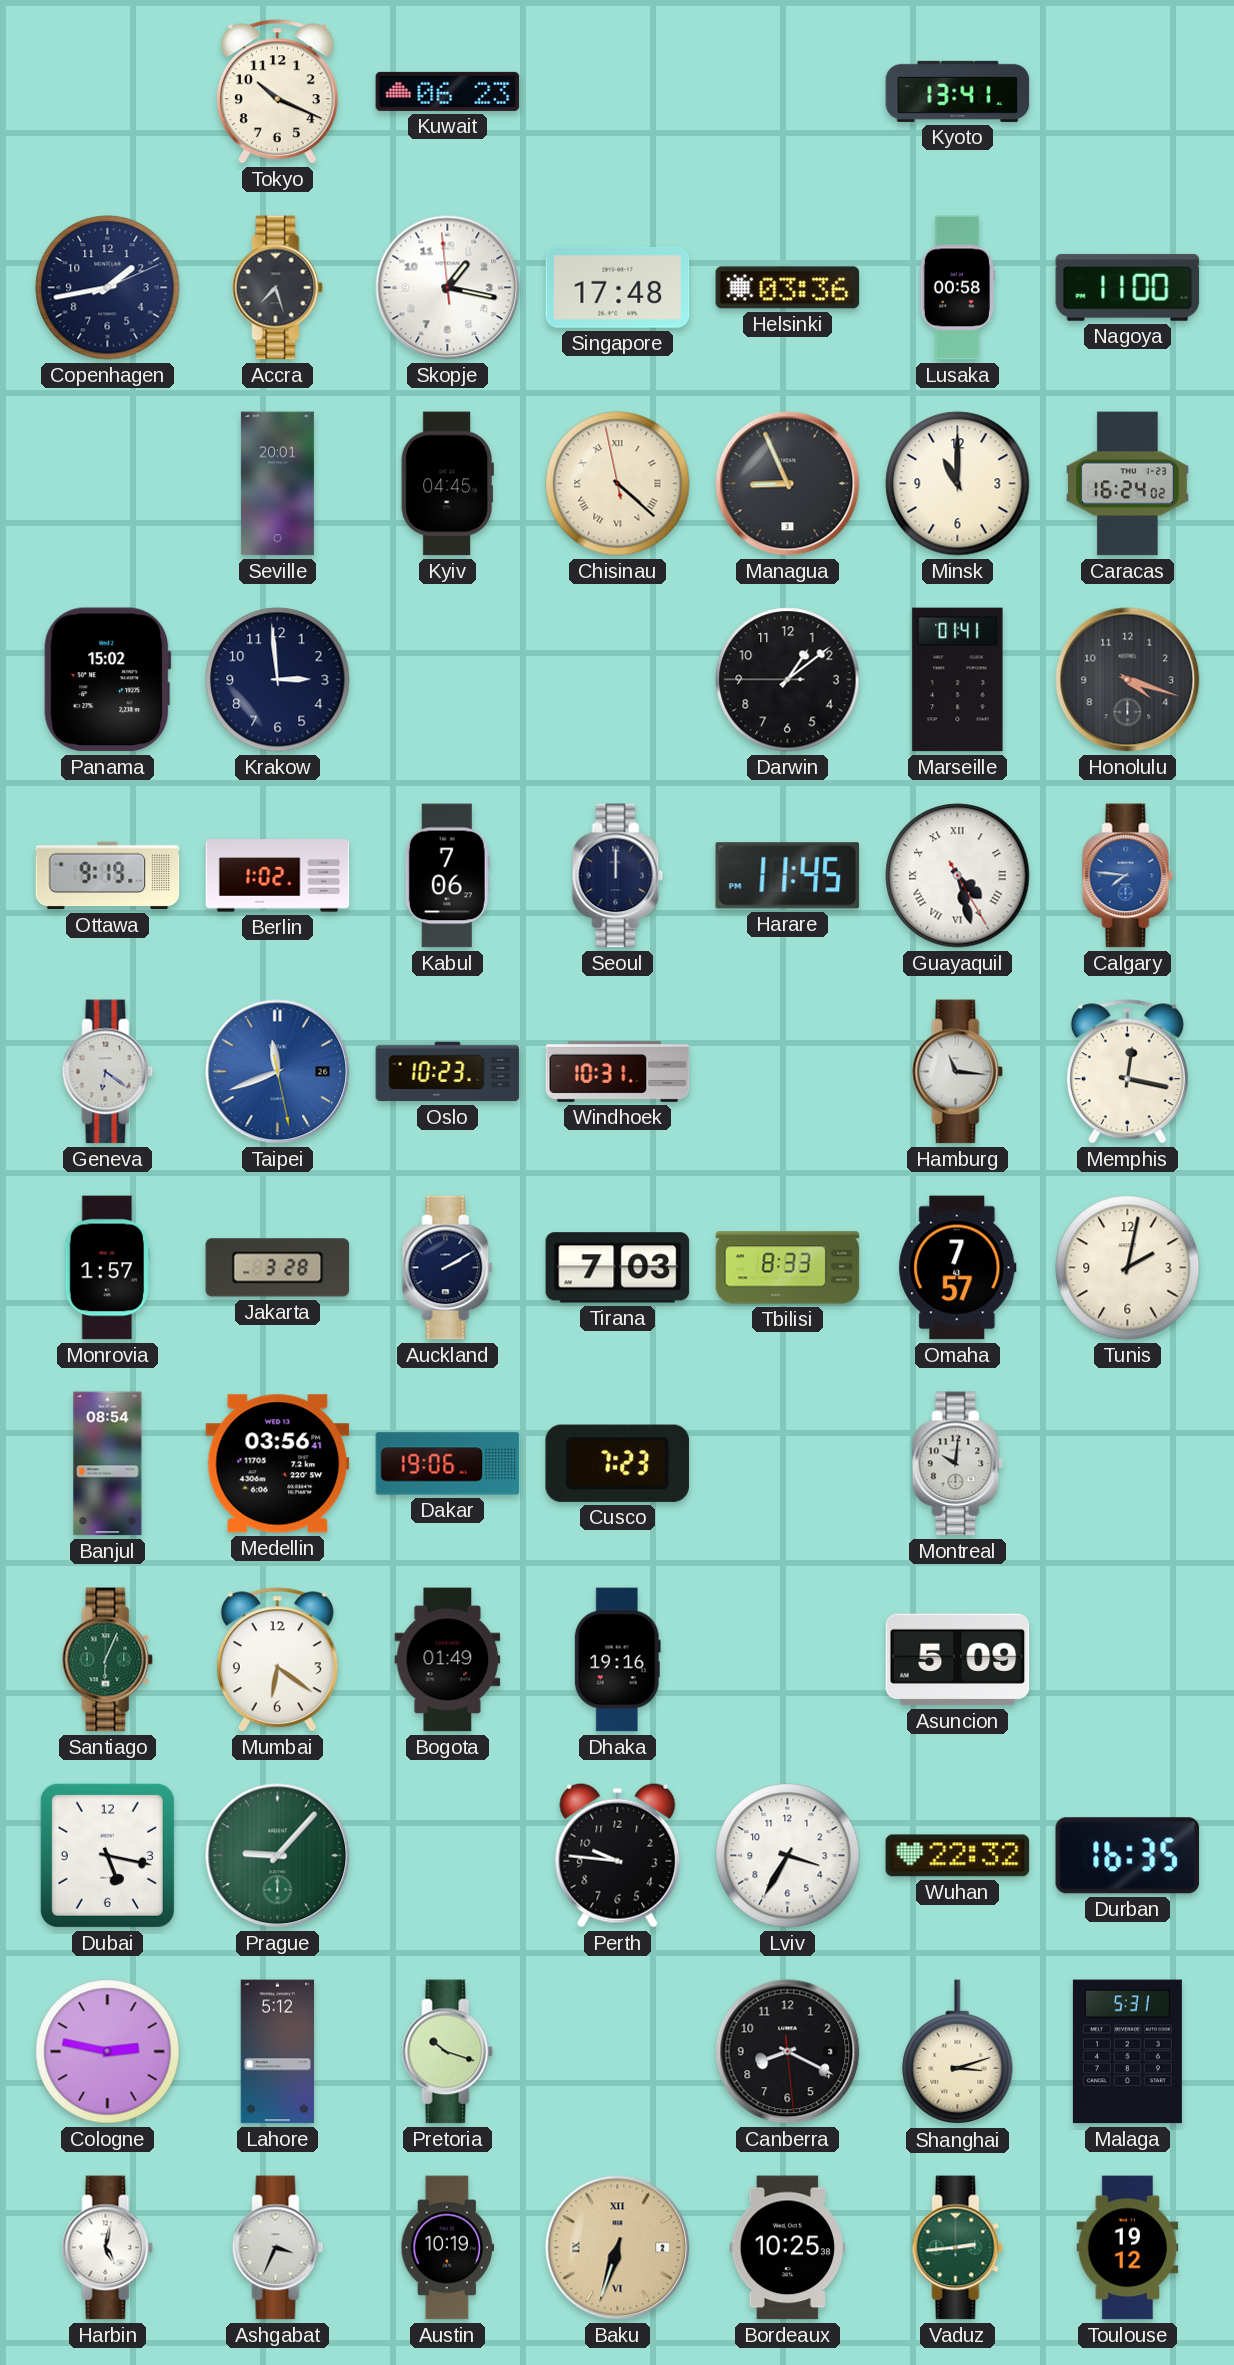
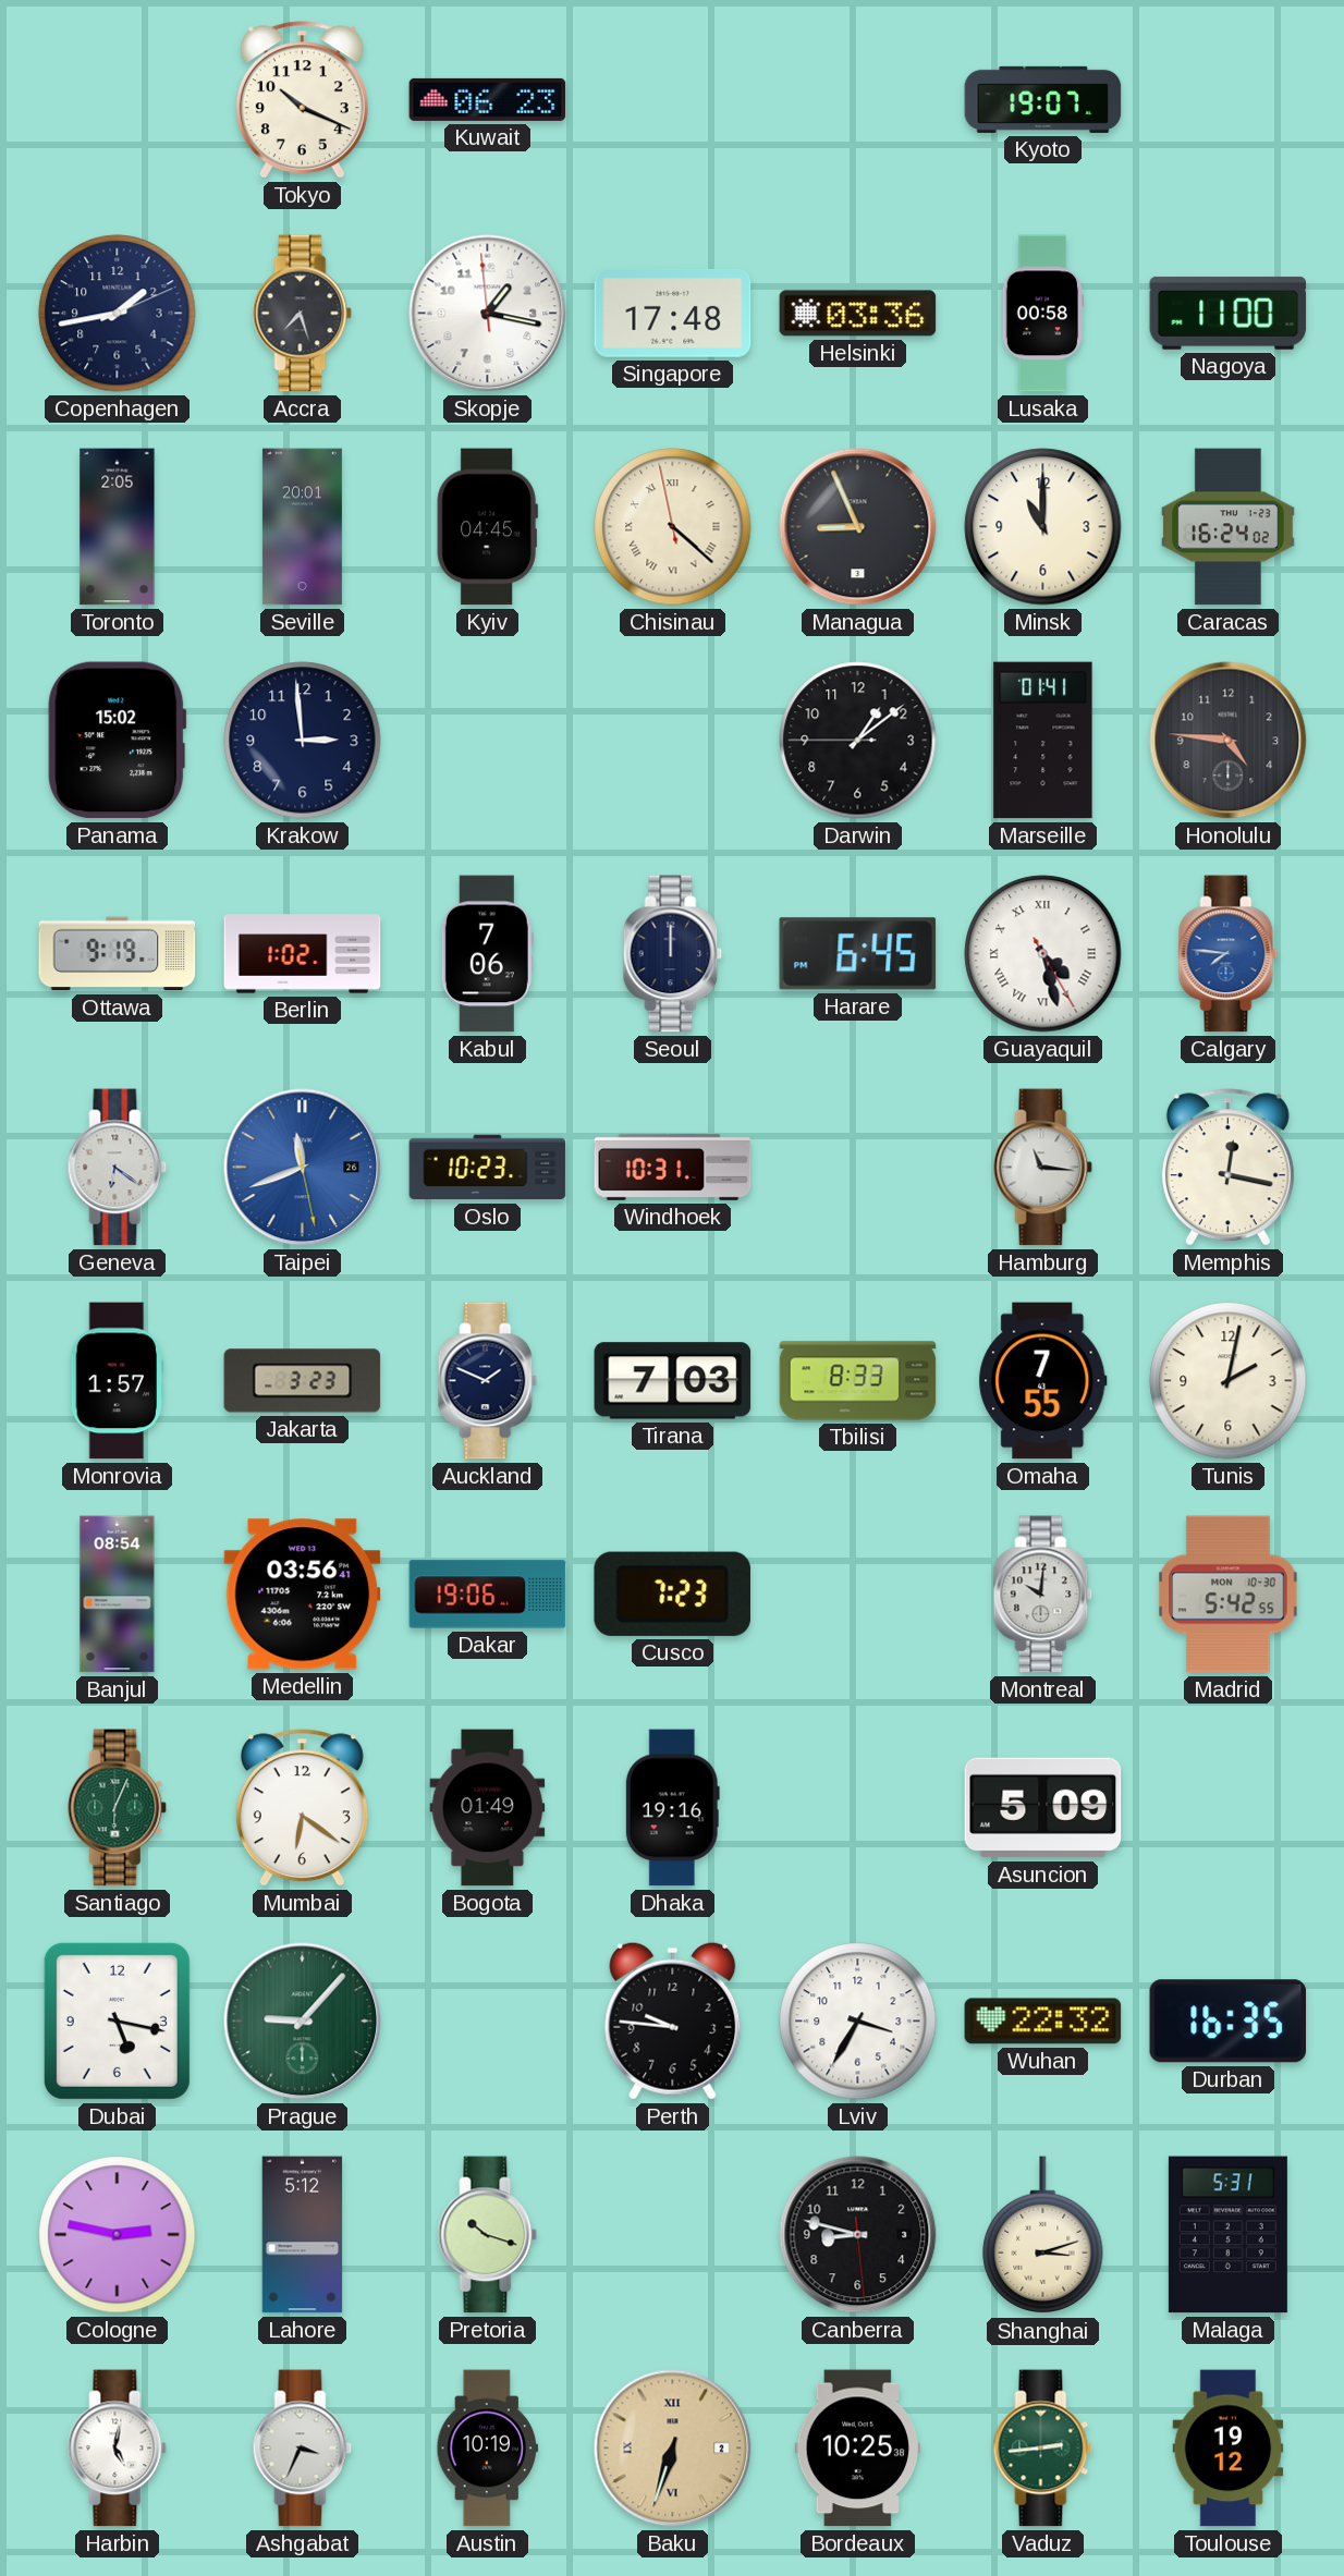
Kyoto: 13:41 -> 19:07 (1043, 99)
Toronto: none -> 2:05 (118, 527)
Honolulu: 4:18 -> 4:46 (1229, 741)
Harare: 11:45 -> 6:45 (858, 954)
Jakarta: 3:28 -> 3:23 (303, 1381)
Auckland: 2:10 -> 1:49 (488, 1381)
Omaha: 7:57 -> 7:55 (1043, 1381)
Madrid: none -> 5:42 (1229, 1595)
Canberra: 8:19 -> 8:47 (858, 2235)
